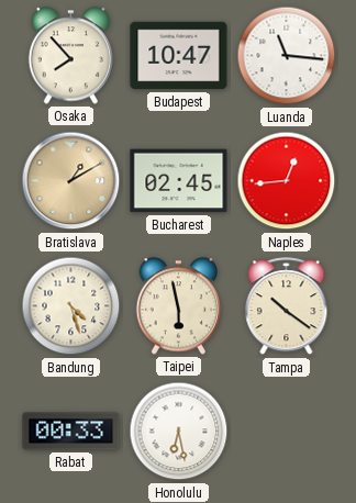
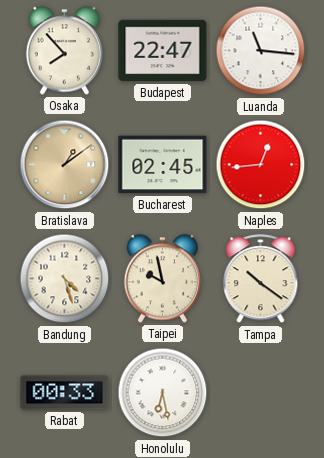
Budapest: 10:47 -> 22:47 (163, 51)
Bratislava: 1:10 -> 1:09 (65, 165)
Taipei: 5:58 -> 9:58 (162, 279)
